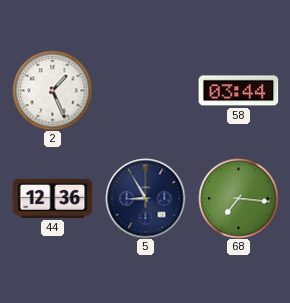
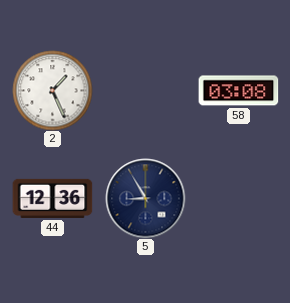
58: 03:44 -> 03:08 (238, 91)
68: 7:16 -> none (238, 198)
